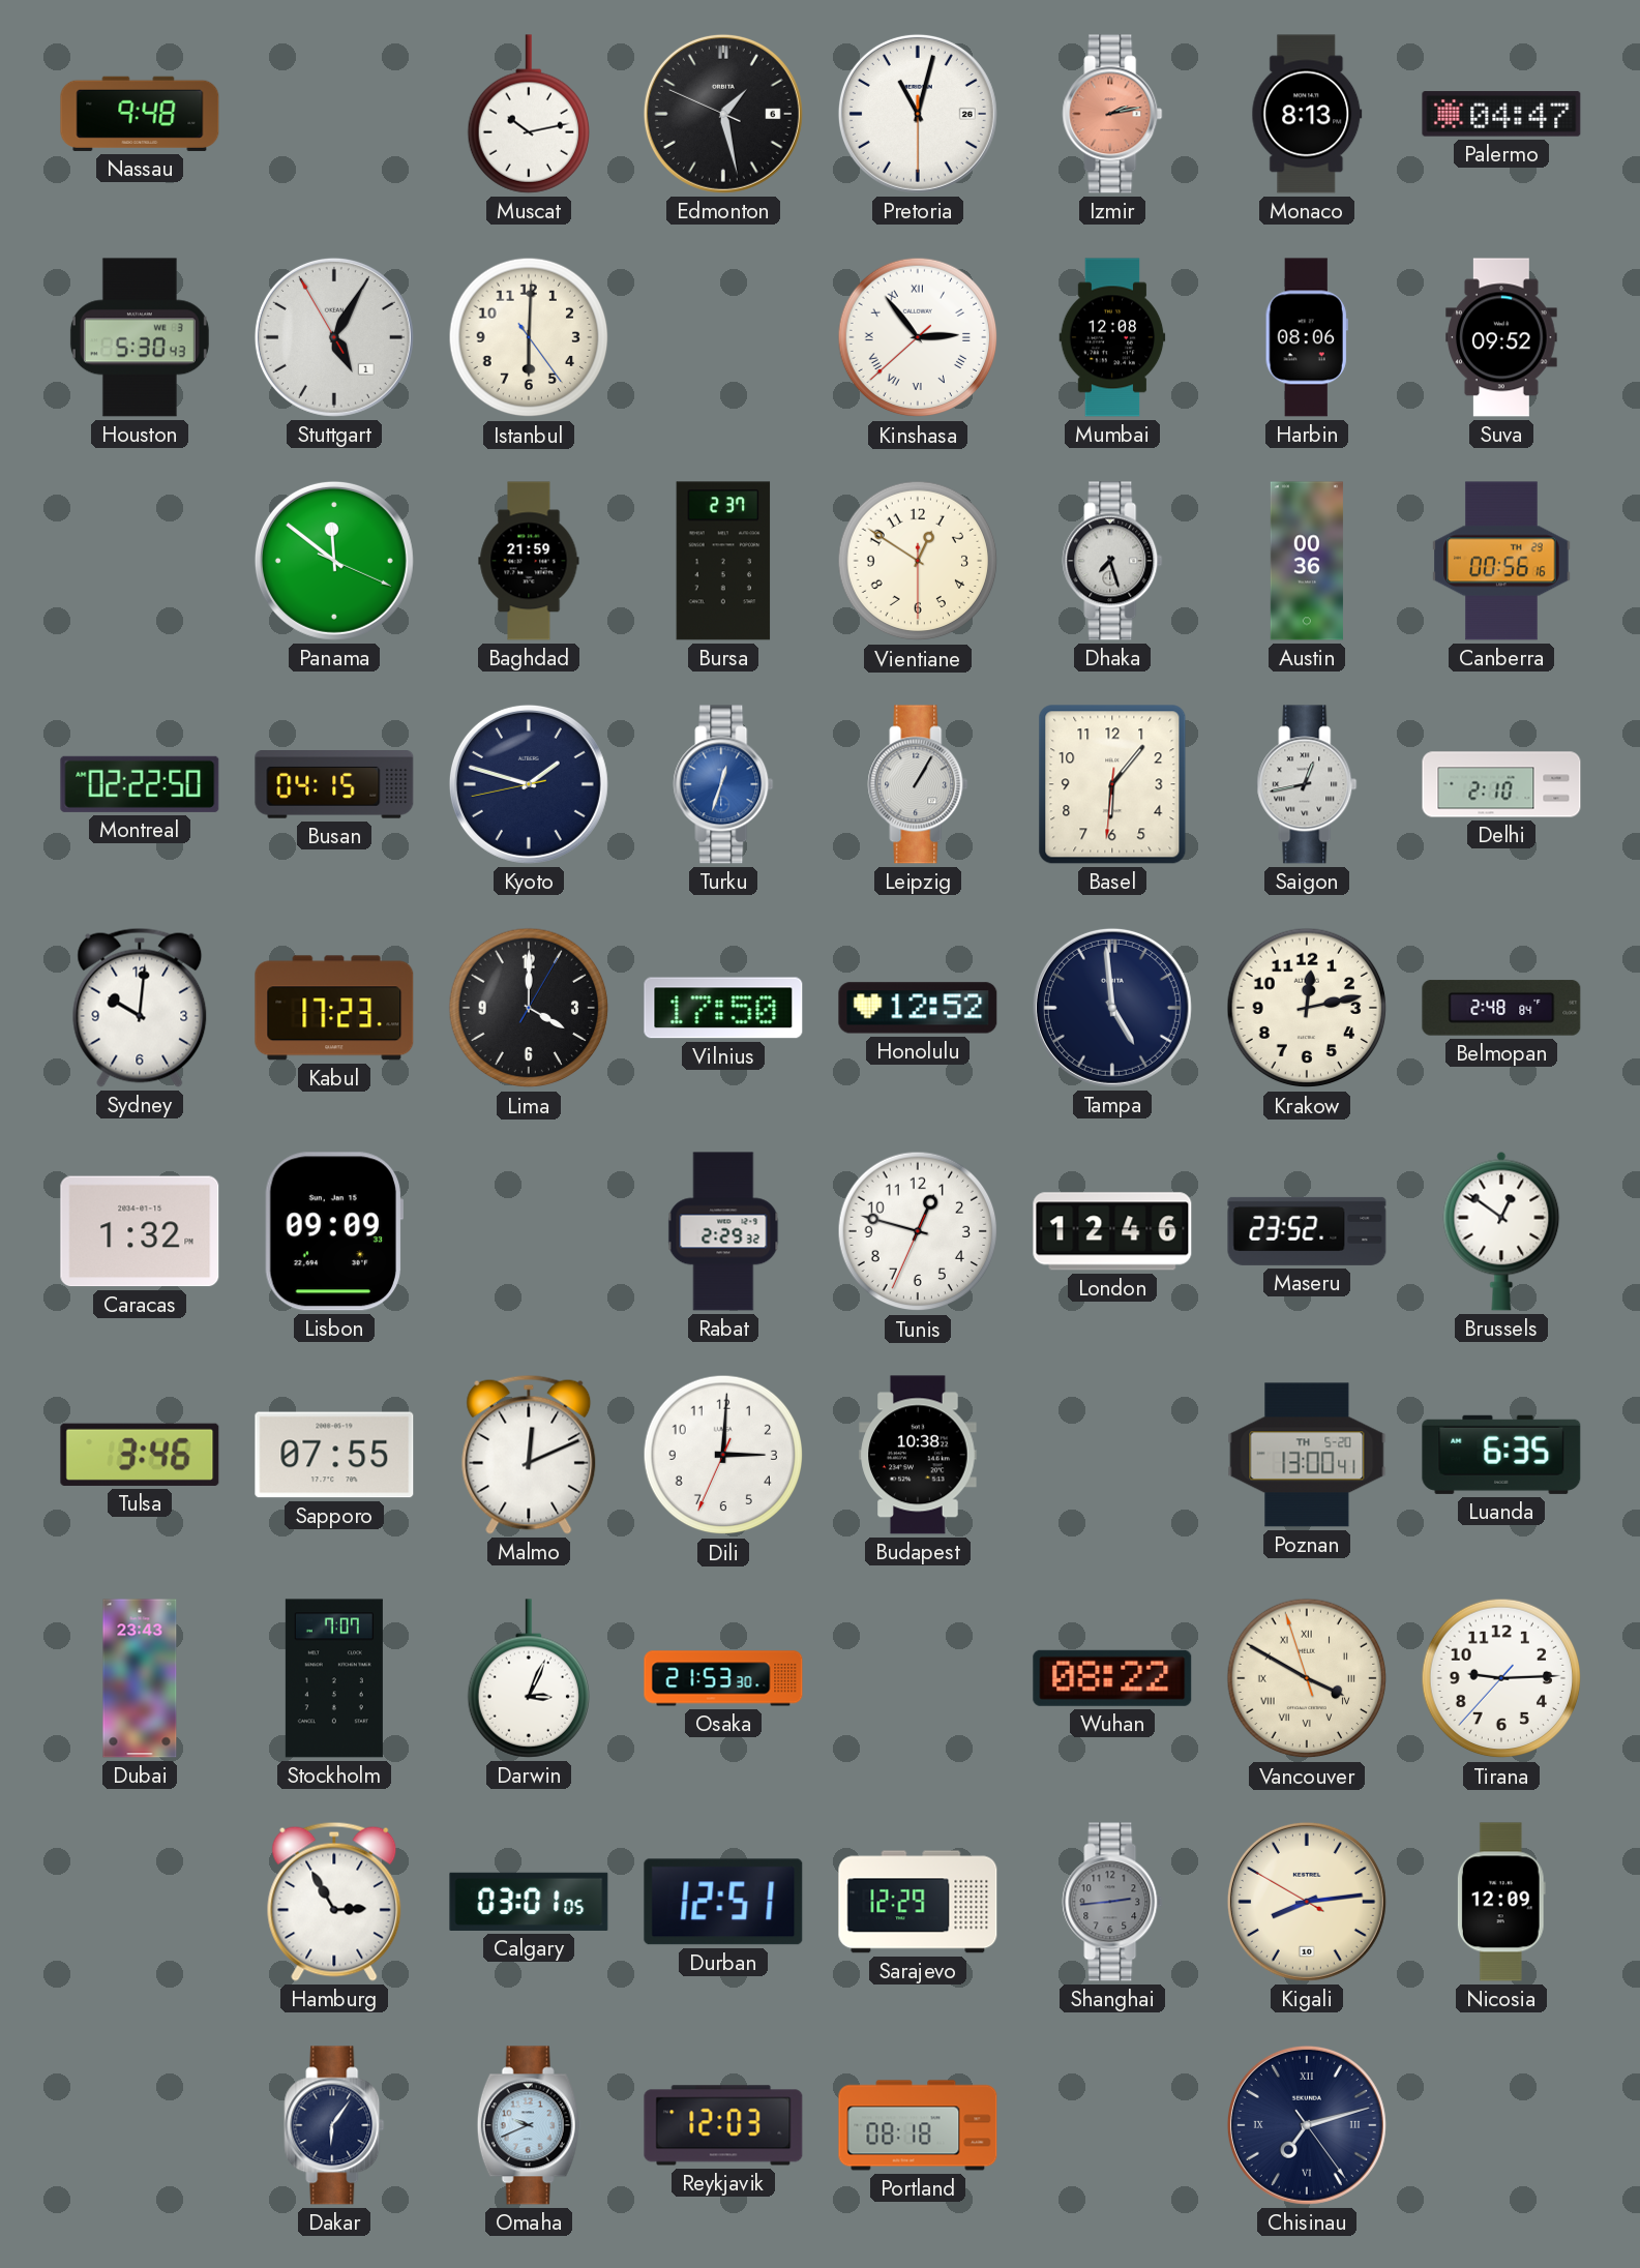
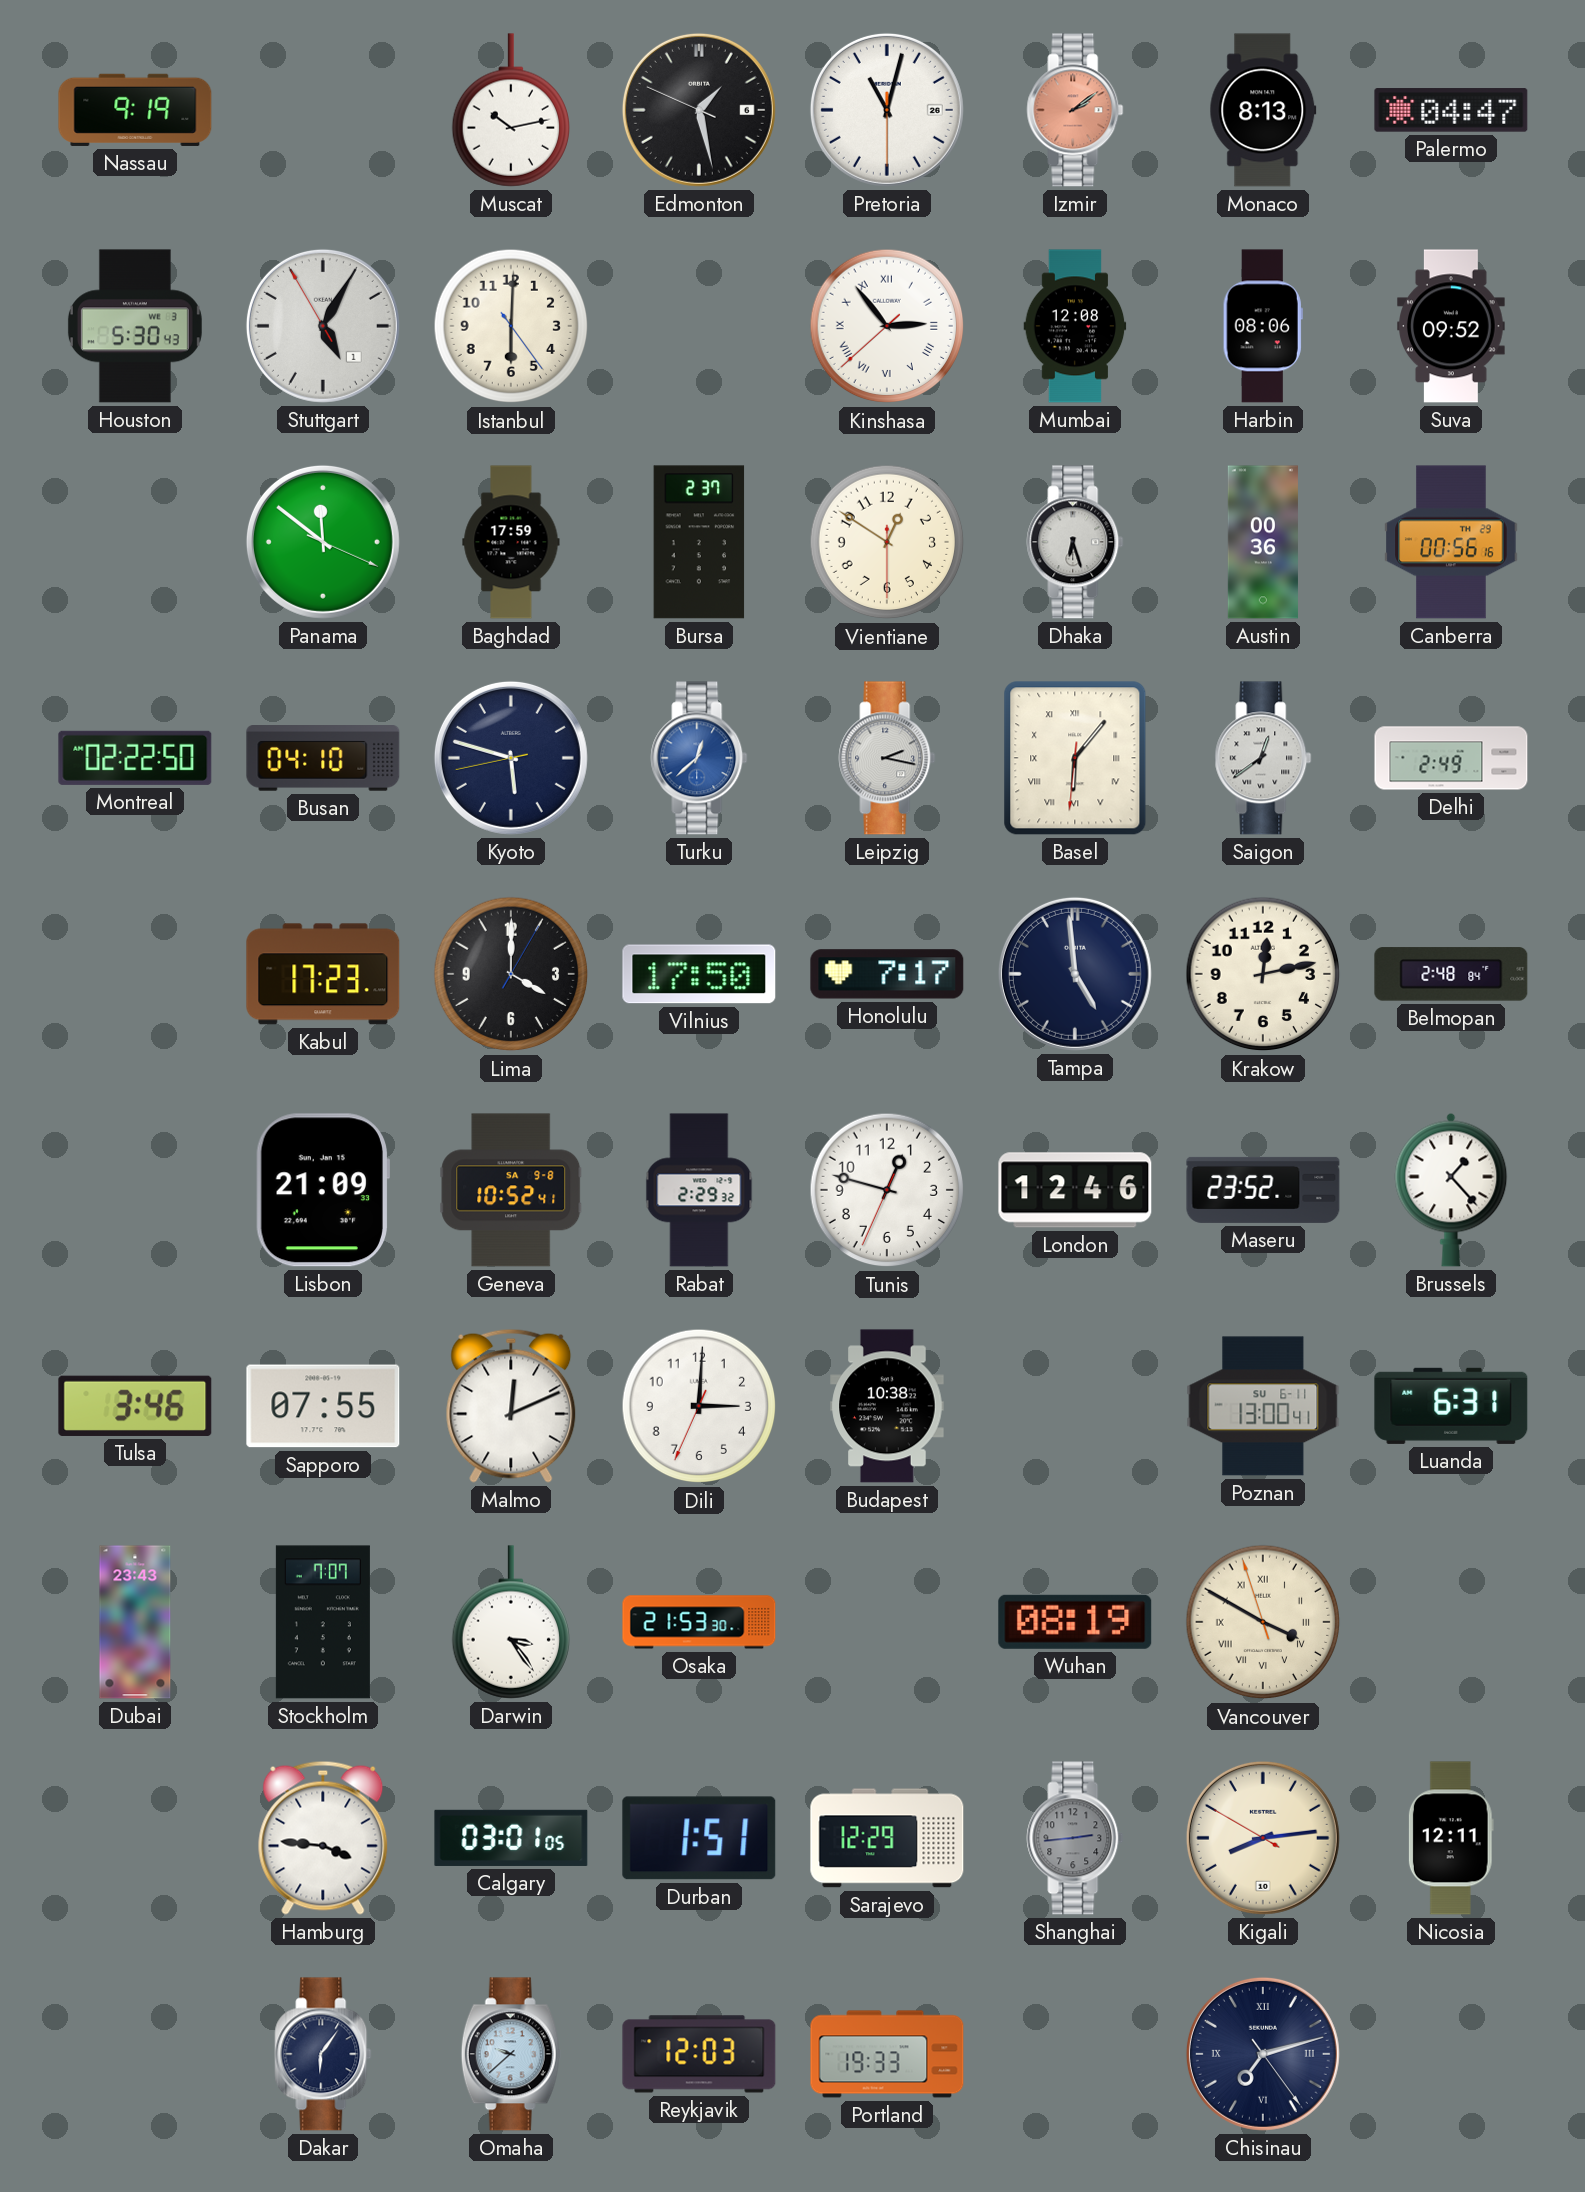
Nassau: 9:48 -> 9:19 (135, 110)
Izmir: 2:13 -> 2:09 (1075, 110)
Baghdad: 21:59 -> 17:59 (511, 542)
Dhaka: 7:27 -> 6:27 (1075, 542)
Busan: 04:15 -> 04:10 (323, 759)
Kyoto: 1:47 -> 5:47 (511, 758)
Turku: 12:33 -> 12:38 (699, 758)
Leipzig: 1:05 -> 2:17 (887, 758)
Basel numerals: Arabic -> Roman (1075, 758)
Saigon: 12:43 -> 12:39 (1263, 758)
Delhi: 2:10 -> 2:49 (1451, 758)
Sydney: 10:01 -> none (140, 1008)
Honolulu: 12:52 -> 7:17 (887, 974)
Caracas: 1:32 -> none (140, 1231)
Lisbon: 09:09 -> 21:09 (323, 1190)
Geneva: none -> 10:52 (511, 1190)
Brussels: 12:51 -> 1:23 (1451, 1190)
Poznan date: TH 5-20 -> SU 6-11 (1263, 1406)
Luanda: 6:35 -> 6:31 (1451, 1406)
Darwin: 3:04 -> 3:24 (510, 1622)
Wuhan: 08:22 -> 08:19 (1075, 1622)
Tirana: 9:14 -> none (1501, 1678)
Hamburg: 2:55 -> 3:46 (323, 1838)
Durban: 12:51 -> 1:51 (699, 1838)
Nicosia: 12:09 -> 12:11 (1451, 1838)
Omaha: 9:41 -> 9:38 (511, 2054)
Portland: 08:18 -> 19:33 (887, 2054)
